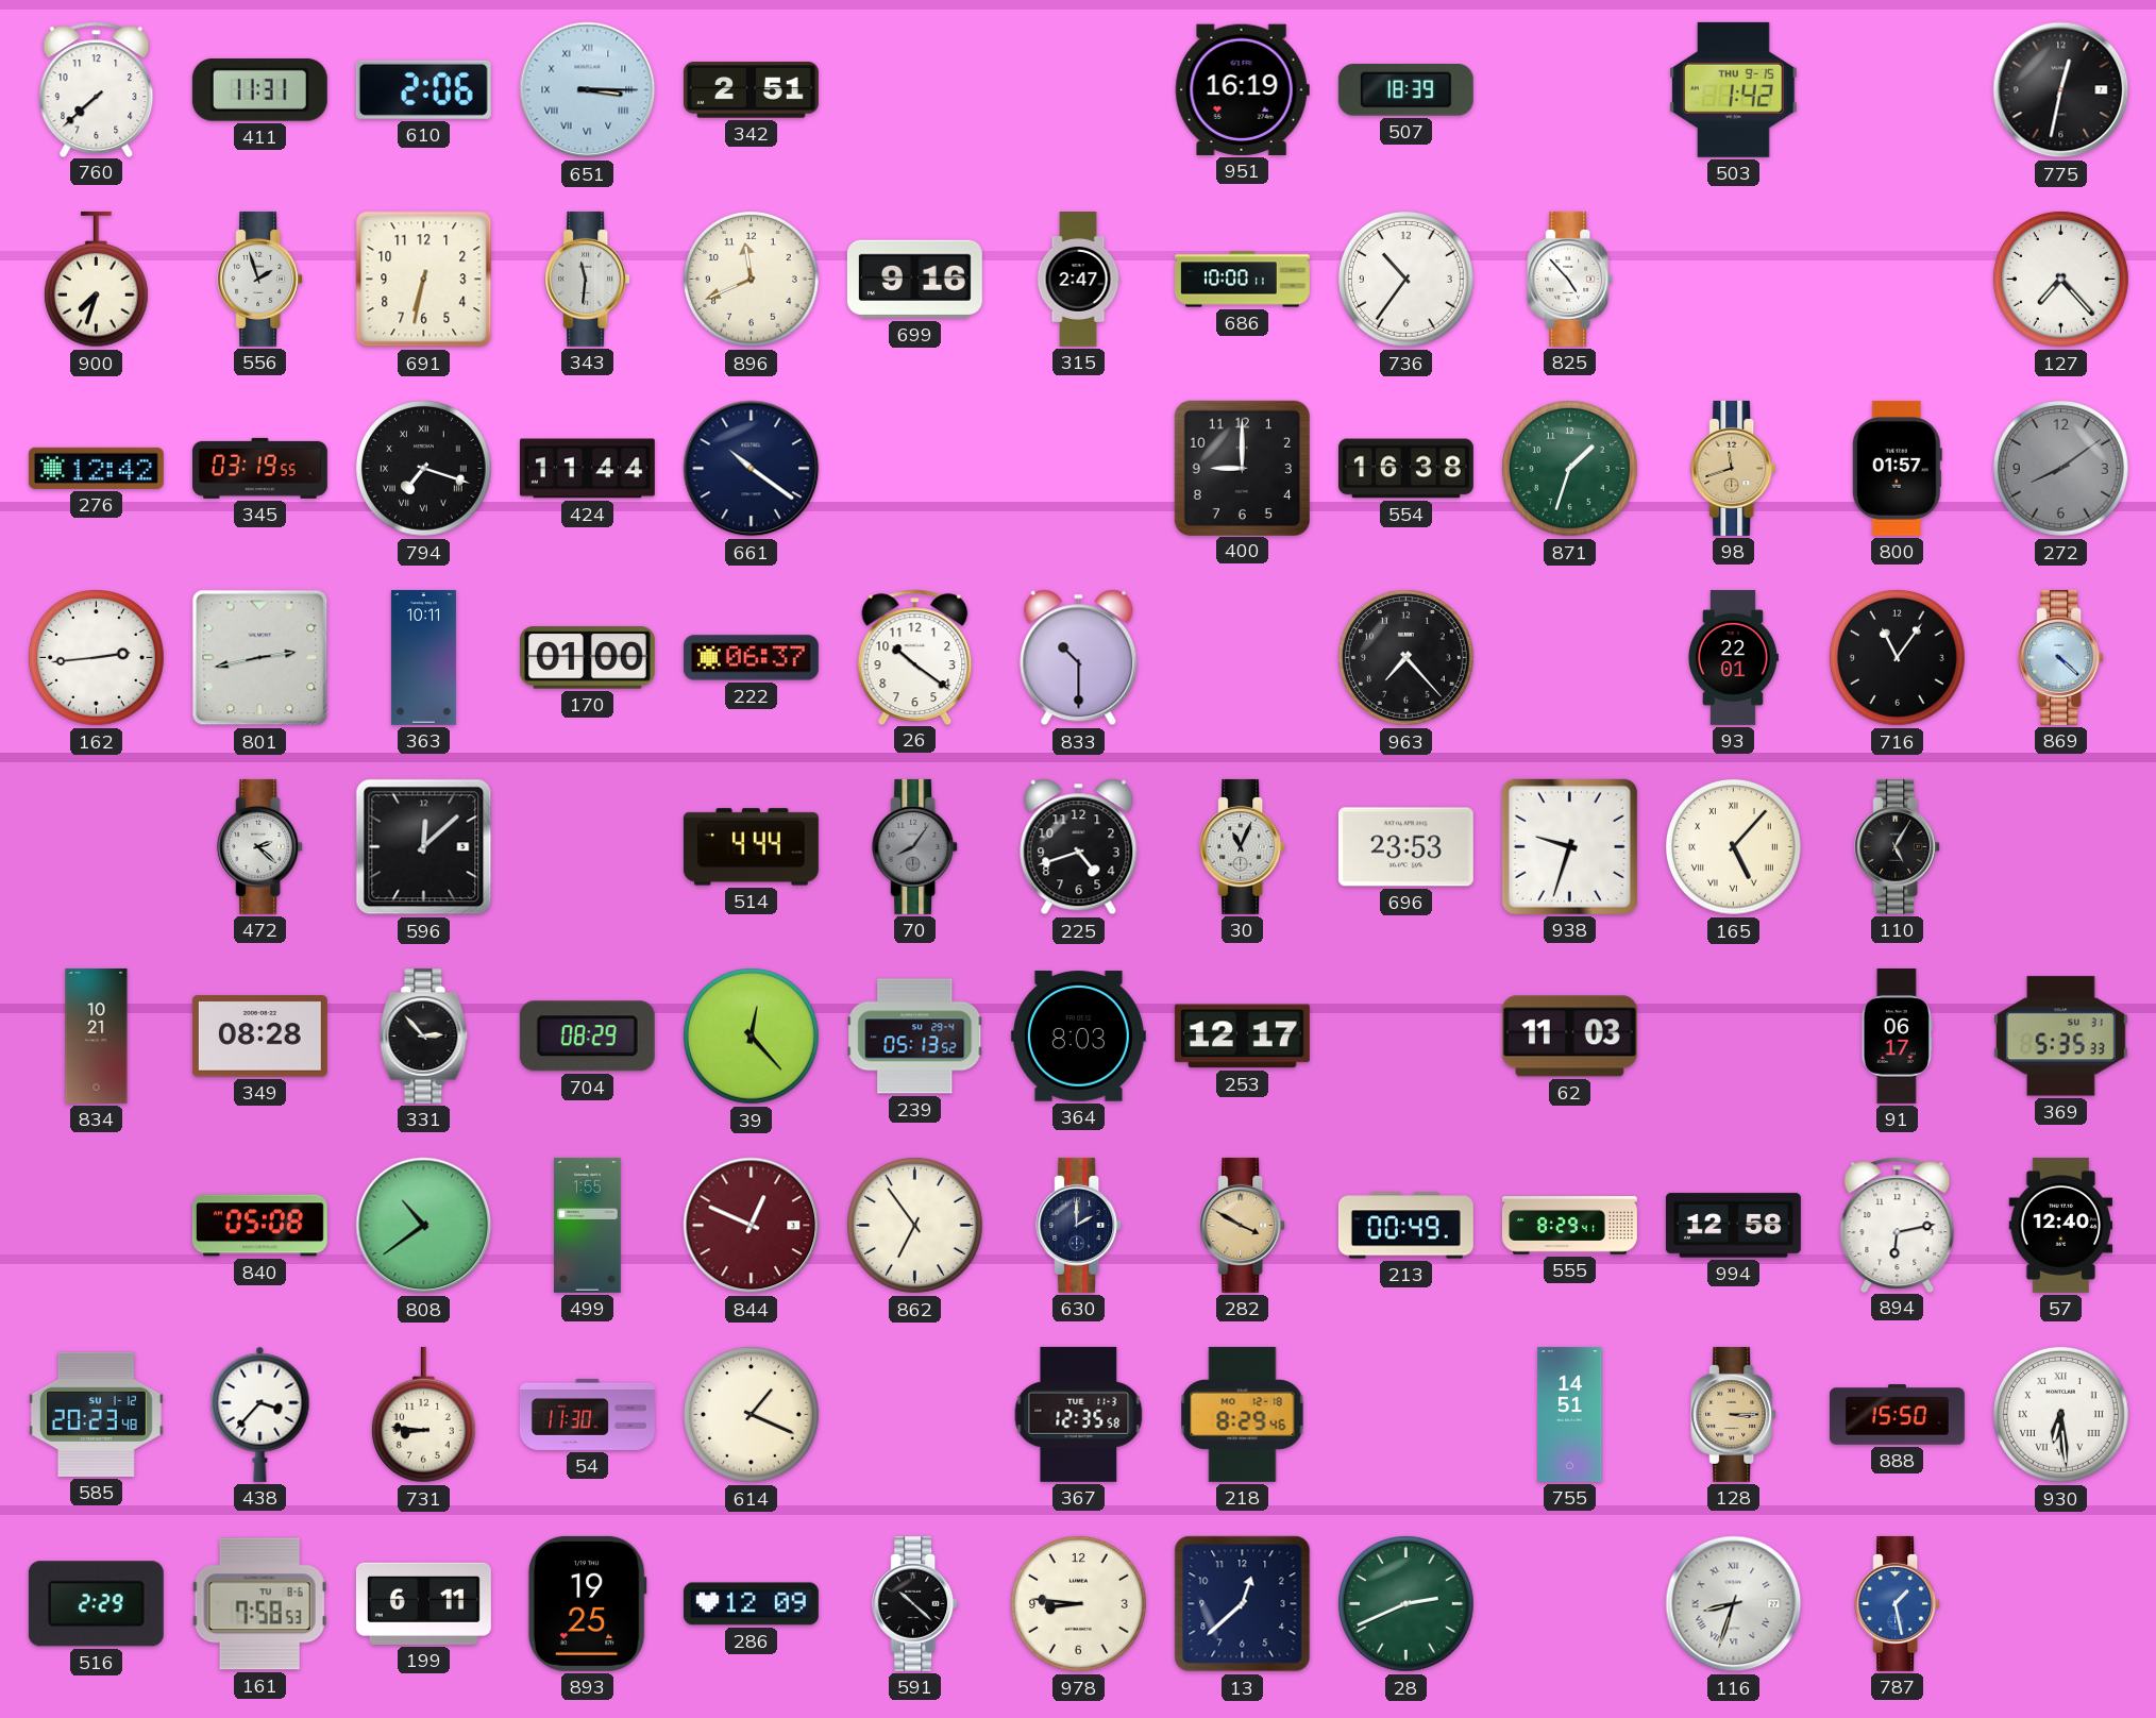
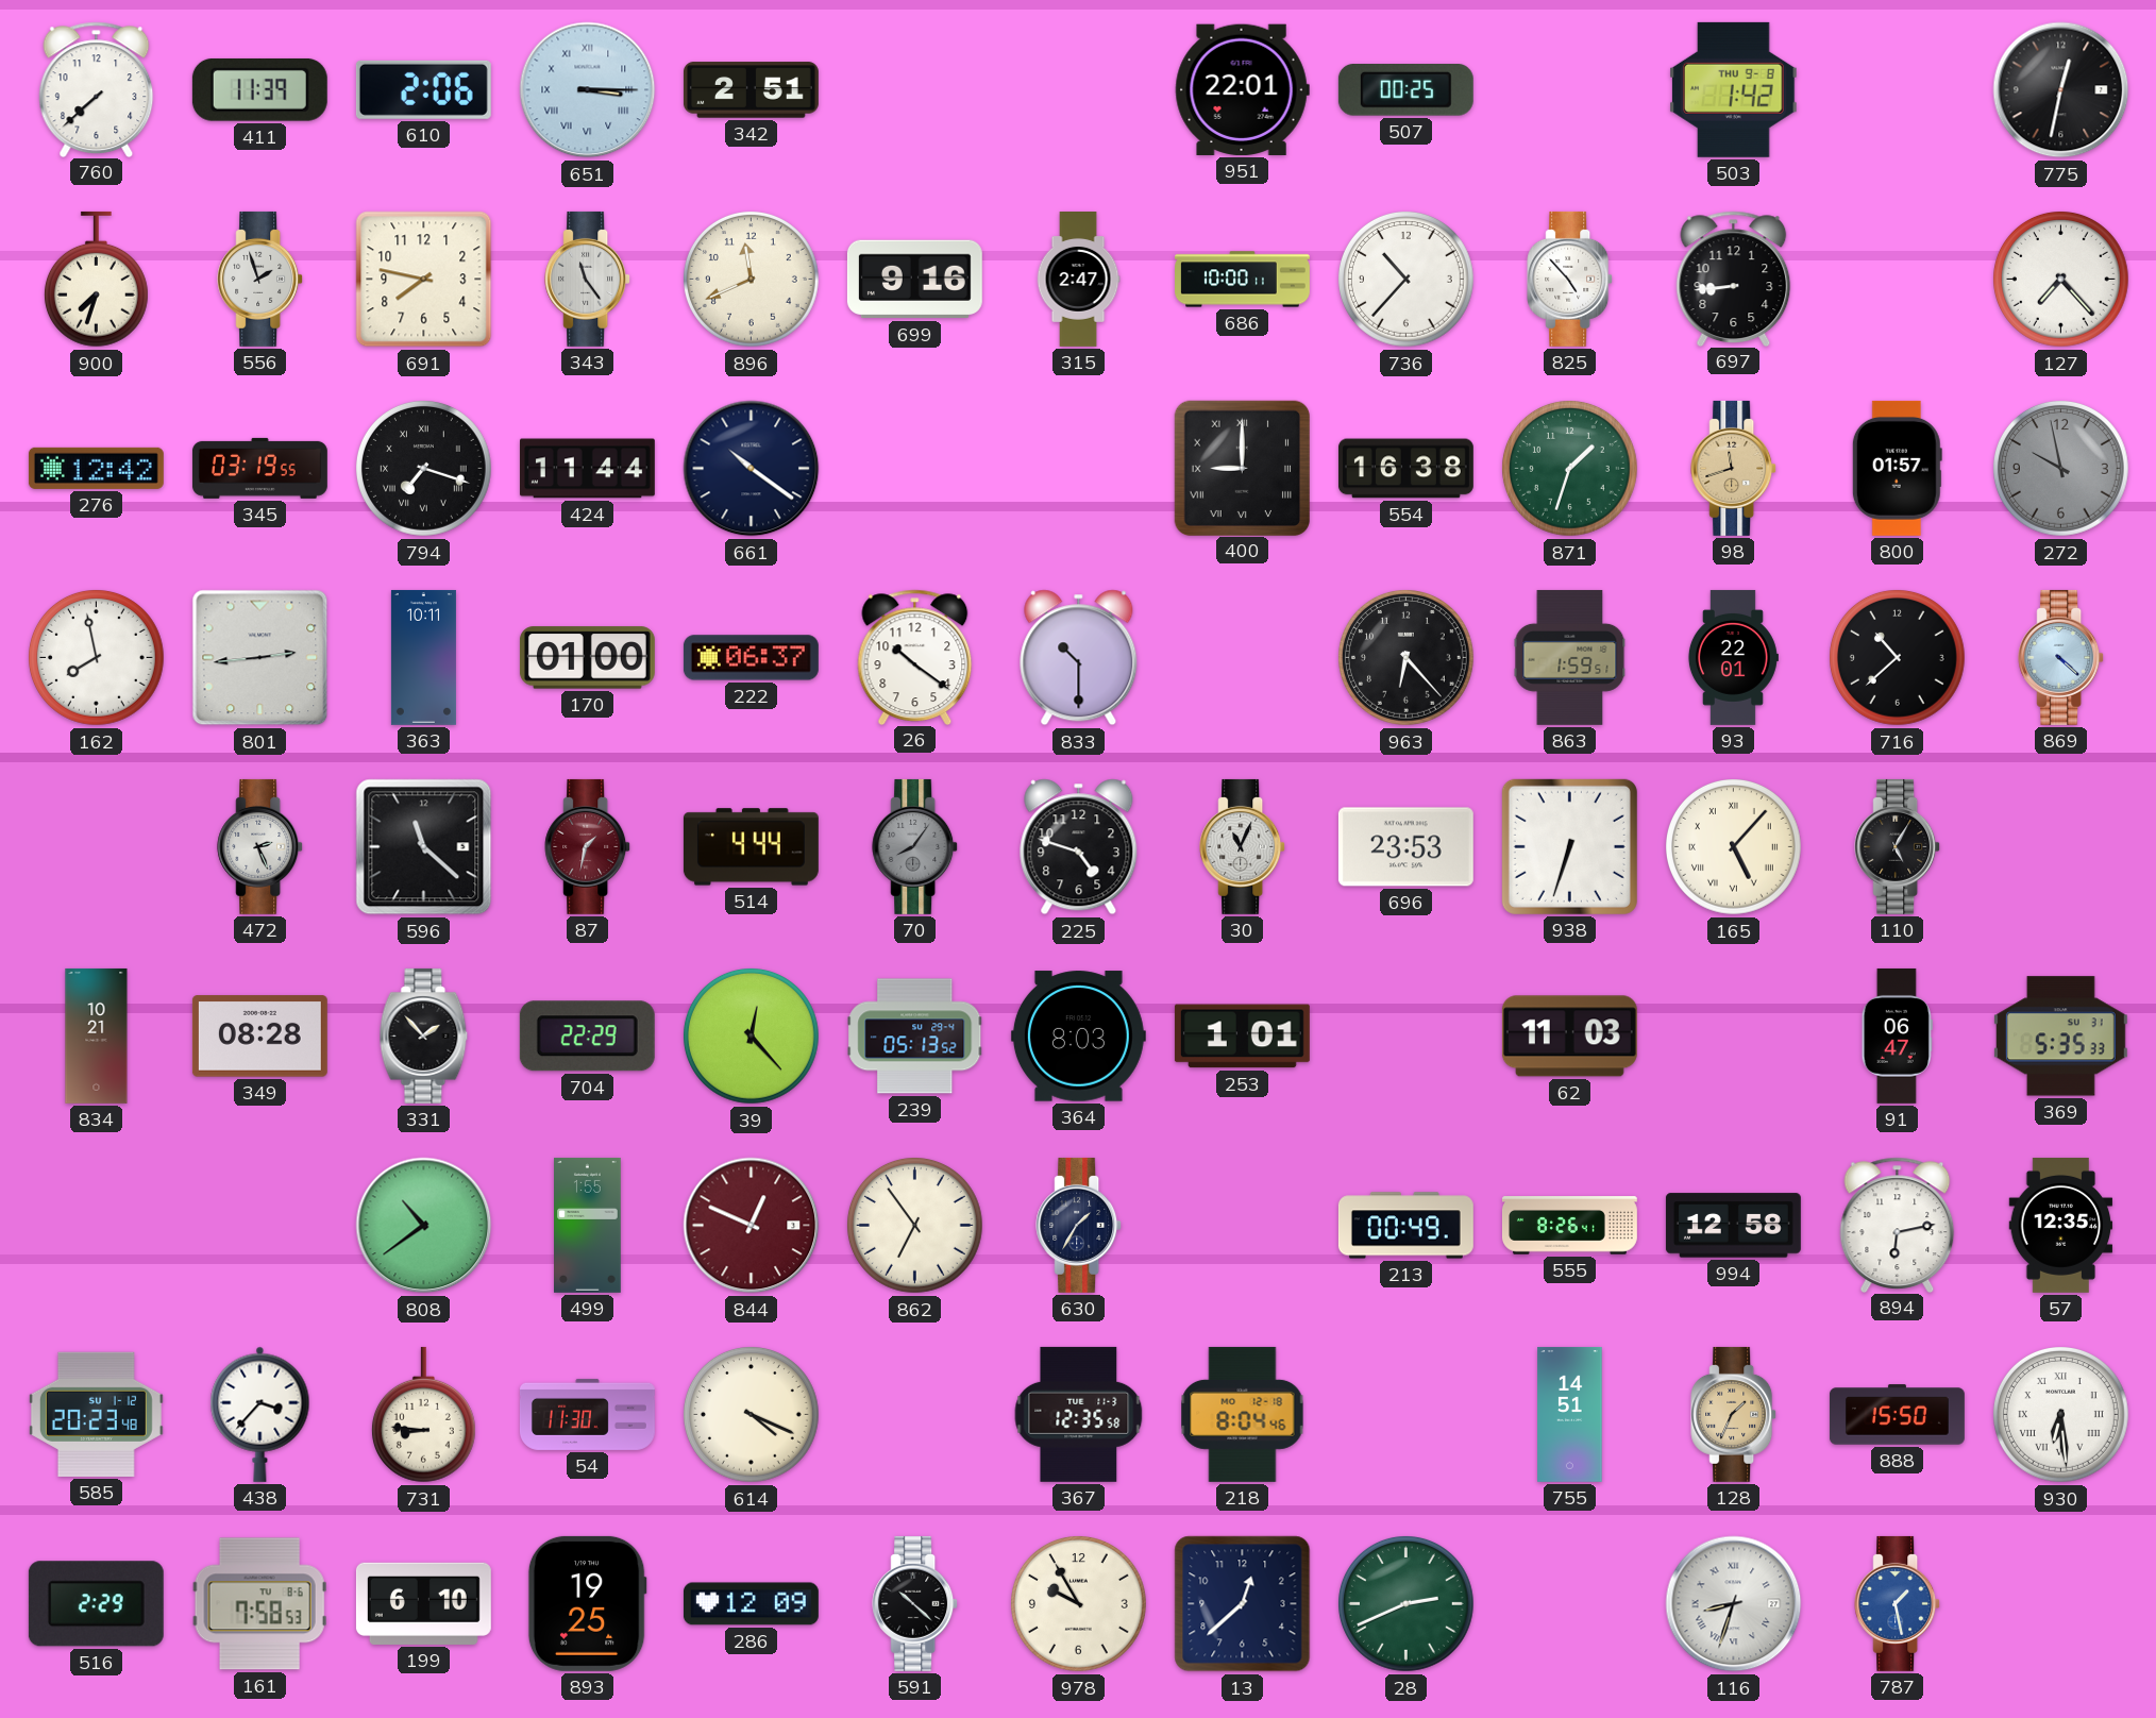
411: 11:31 -> 11:39 (259, 89)
951: 16:19 -> 22:01 (1242, 89)
507: 18:39 -> 00:25 (1405, 90)
503 date: THU 9-15 -> THU 9-8 (1734, 89)
691: 6:32 -> 7:47 (424, 280)
343: 11:31 -> 11:24 (588, 279)
736: 10:36 -> 10:37 (1407, 280)
697: none -> 8:44 (1734, 279)
400 numerals: Arabic -> Roman (1242, 468)
272: 8:09 -> 9:58 (2061, 469)
162: 2:44 -> 7:58 (97, 658)
801: 2:43 -> 2:44 (260, 658)
963: 7:23 -> 6:23 (1407, 658)
863: none -> 1:59 (1570, 657)
716: 11:06 -> 10:38 (1898, 658)
472: 2:22 -> 2:26 (260, 846)
596: 12:08 -> 11:22 (424, 847)
87: none -> 1:32 (588, 846)
225: 4:42 -> 4:48 (1079, 847)
938: 9:33 -> 6:33 (1569, 846)
331: 2:53 -> 1:53 (424, 1035)
704: 08:29 -> 22:29 (587, 1037)
253: 12:17 -> 1:01 (1242, 1037)
91: 06:17 -> 06:47 (1897, 1035)
840: 05:08 -> none (259, 1226)
630: 2:00 -> 1:35 (1079, 1225)
282: 3:50 -> none (1243, 1225)
555: 8:29 -> 8:26 (1569, 1226)
57: 12:40 -> 12:35 (2061, 1225)
614: 1:19 -> 4:19 (752, 1415)
218: 8:29 -> 8:04 (1243, 1414)
128: 3:15 -> 1:34 (1734, 1414)
199: 6:11 -> 6:10 (423, 1603)
978: 8:46 -> 9:55 (1079, 1604)
